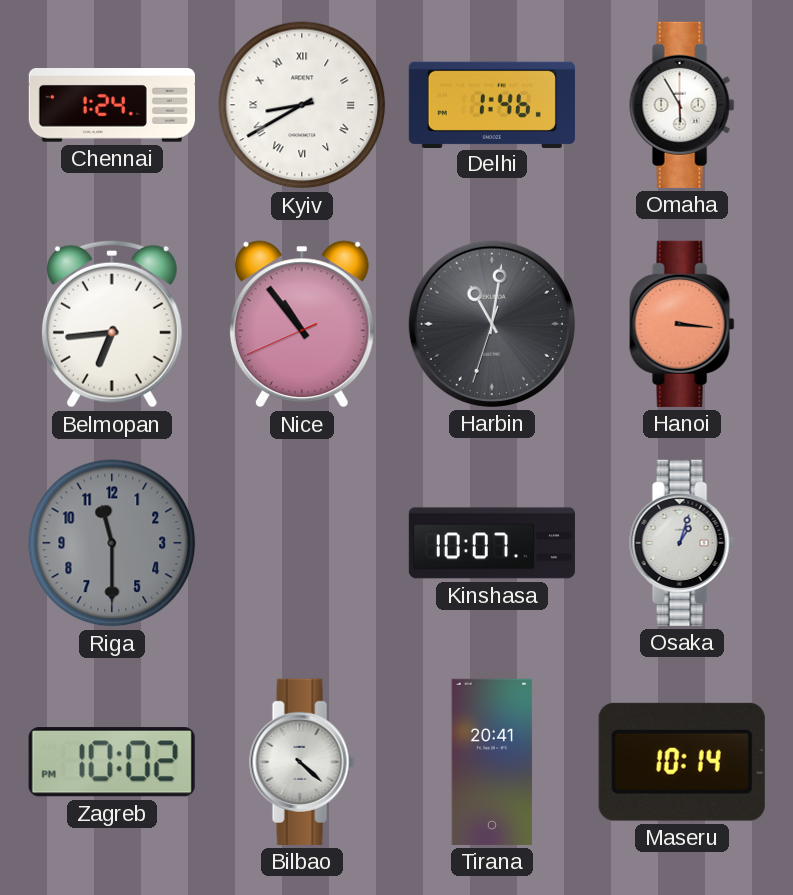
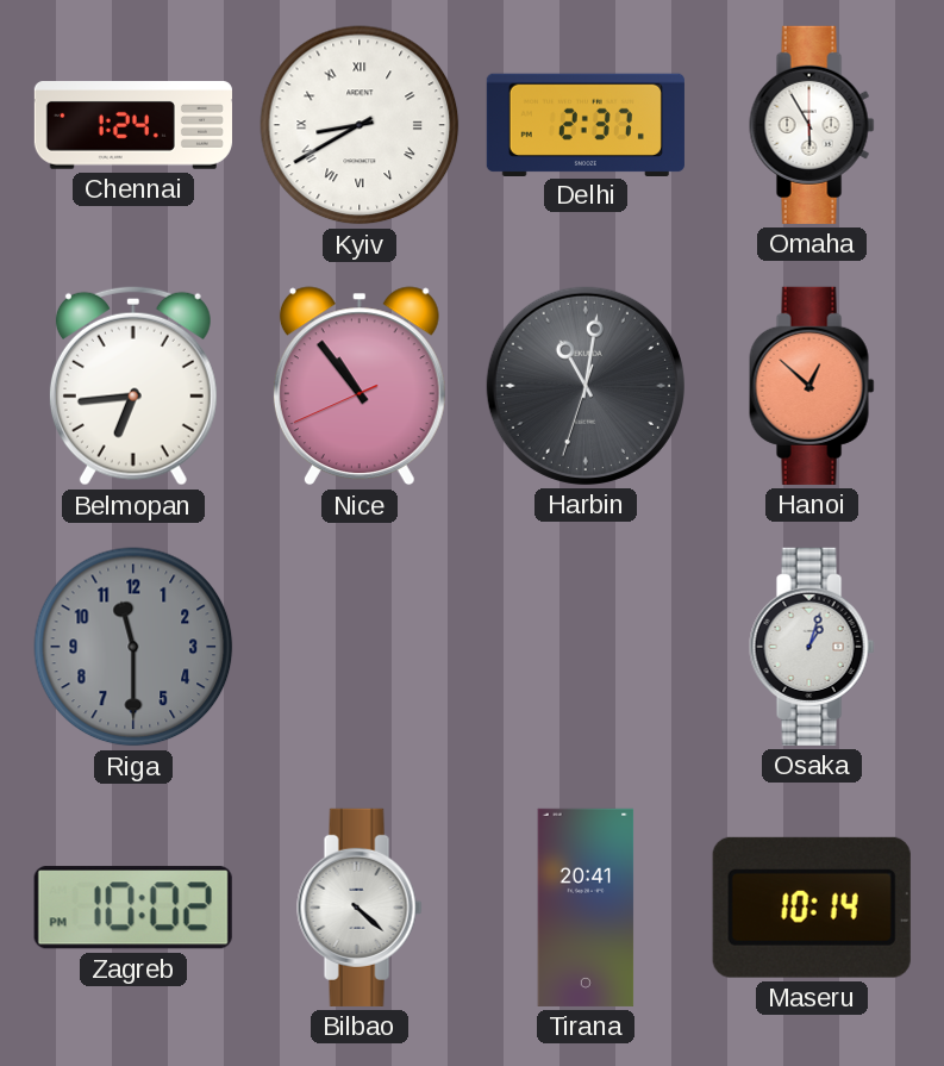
Delhi: 1:46 -> 2:37 (586, 124)
Hanoi: 3:16 -> 12:52 (812, 386)
Kinshasa: 10:07 -> none (492, 543)
